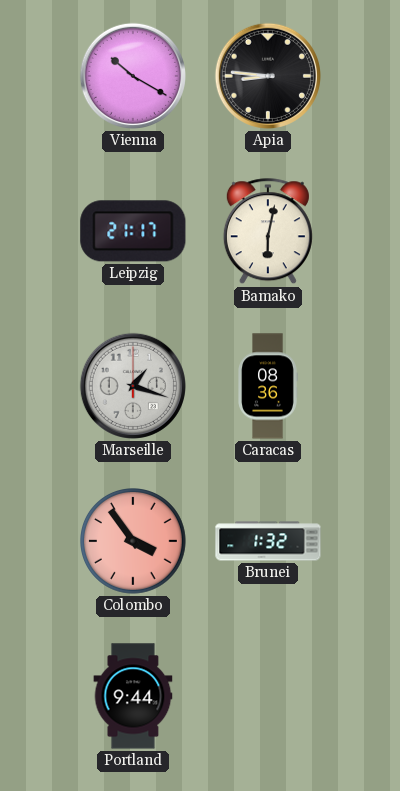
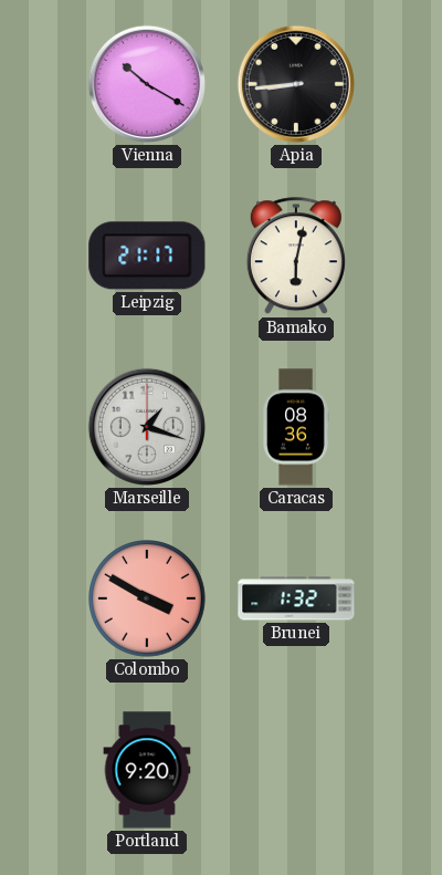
Apia: 8:46 -> 8:44 (296, 84)
Colombo: 3:54 -> 3:50 (148, 600)
Portland: 9:44 -> 9:20 (147, 770)
